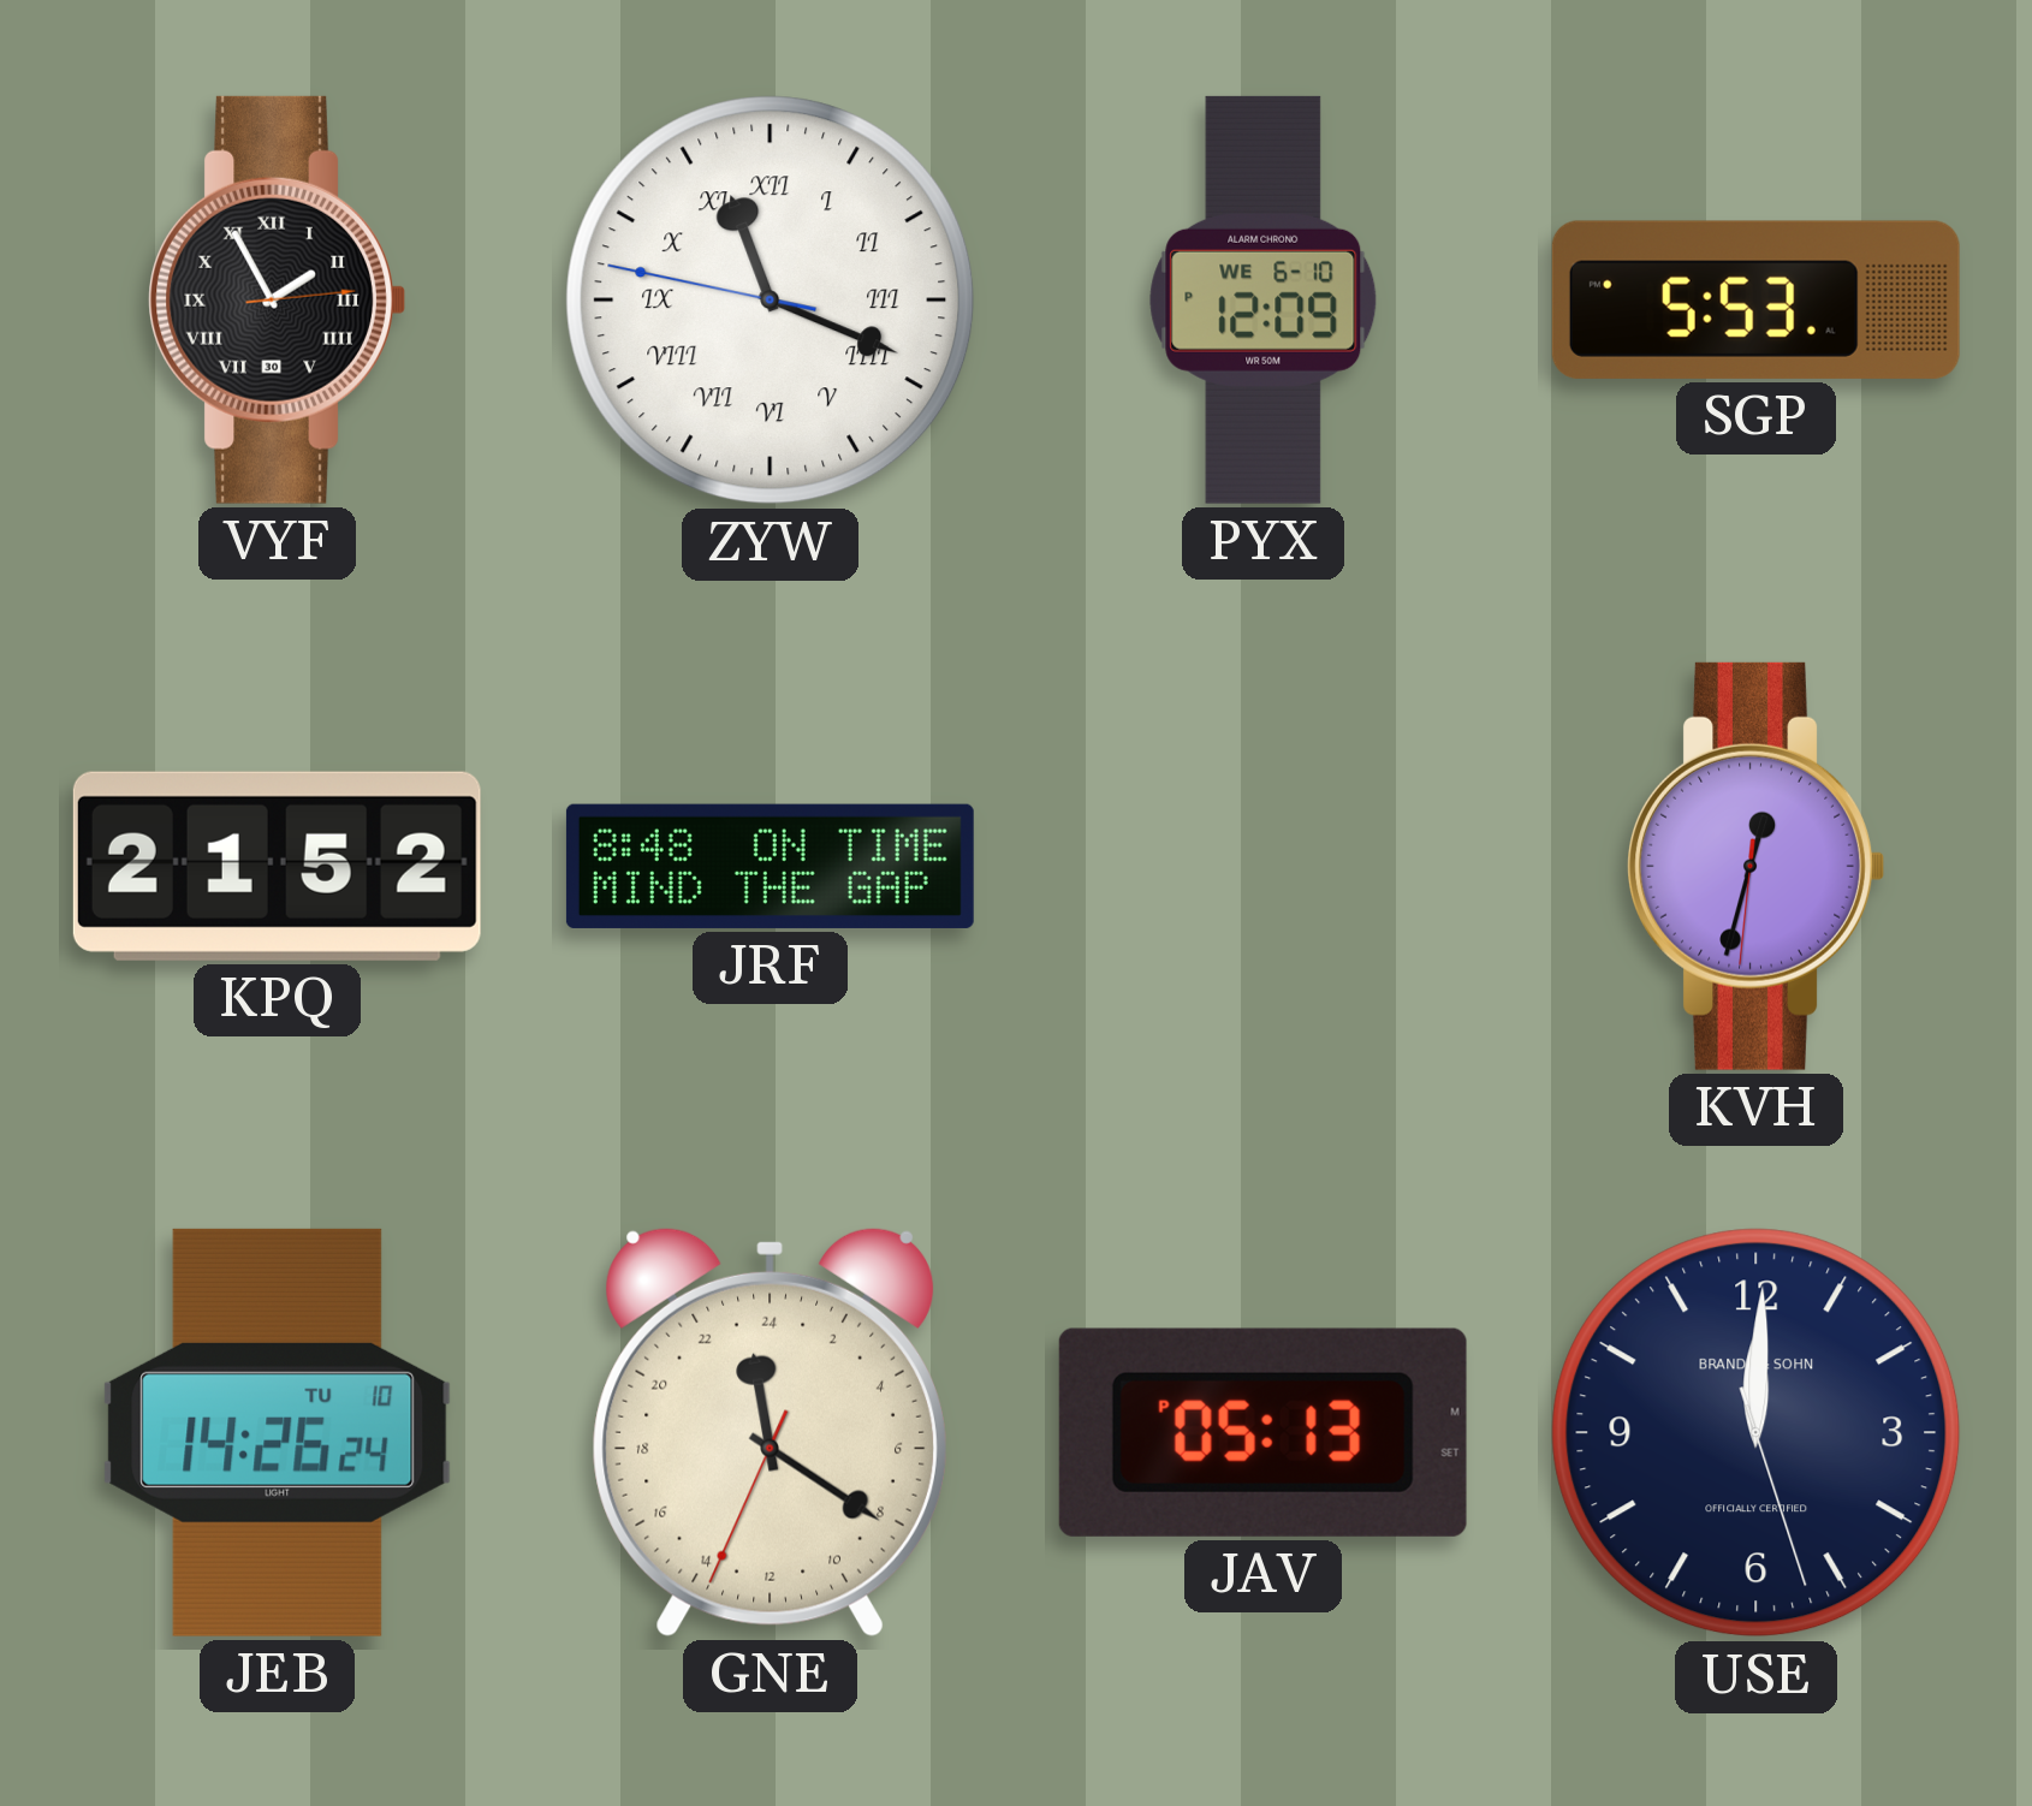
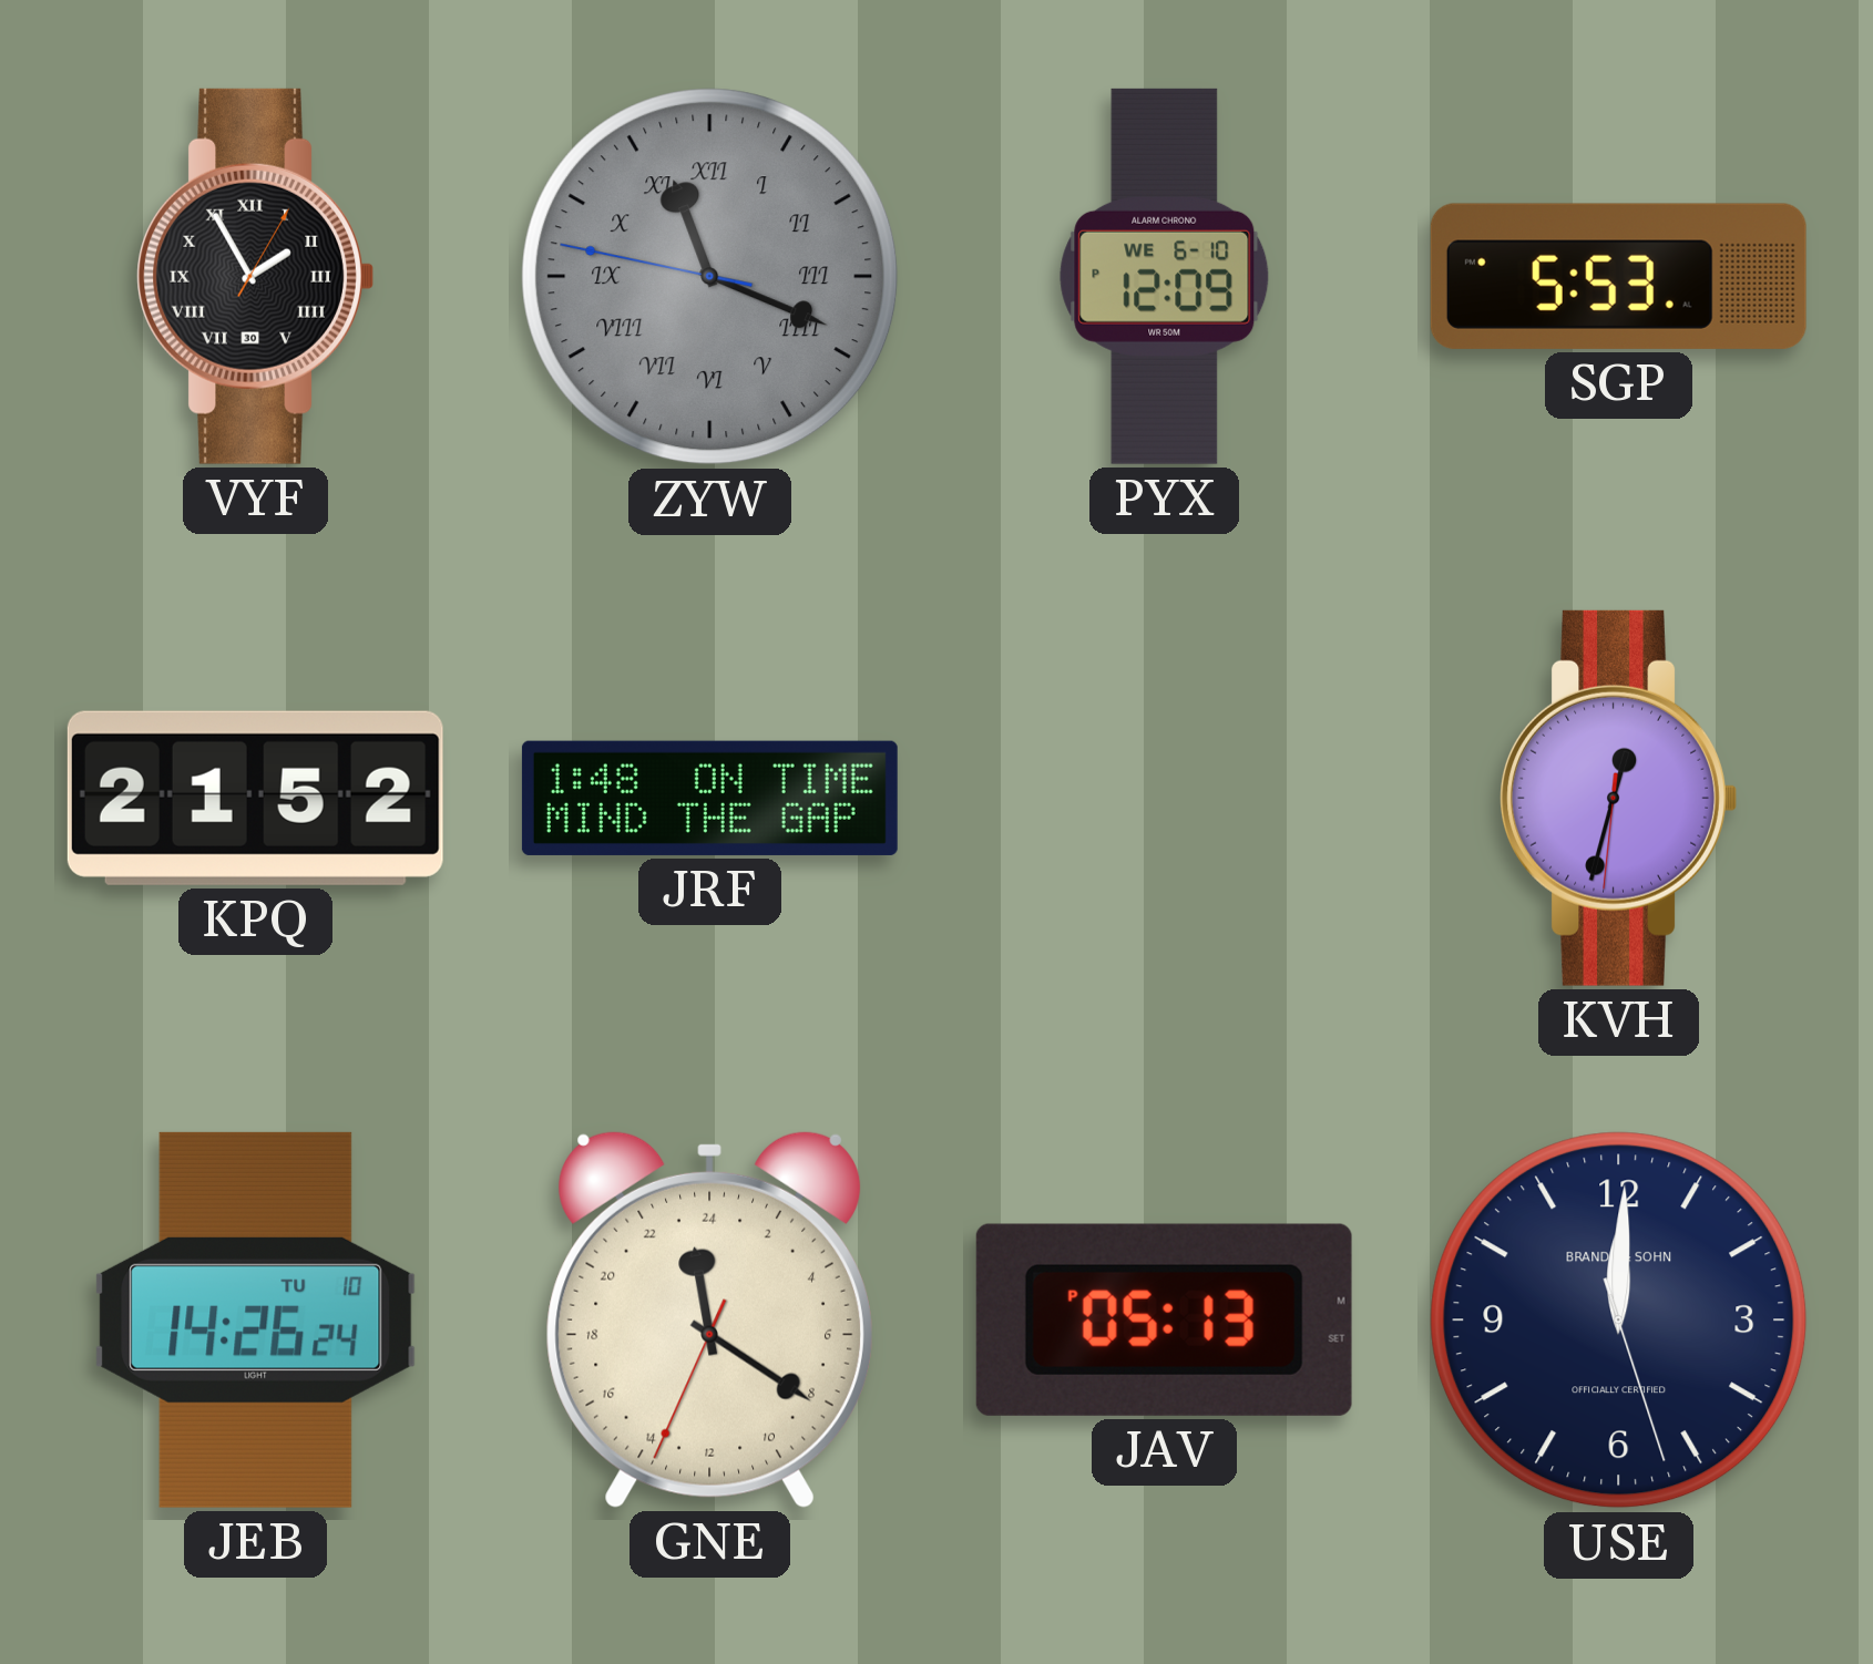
VYF: 1:55:14 -> 1:55:05 (255, 276)
ZYW dial: white -> grey (710, 277)
JRF: 8:48 -> 1:48 (709, 798)
